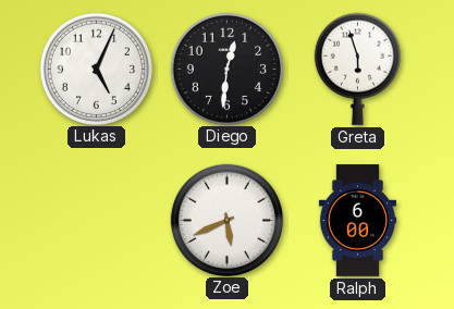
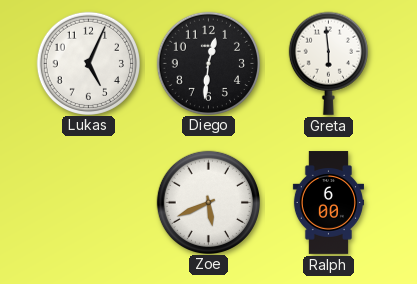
Greta: 5:57 -> 5:59 (328, 63)
